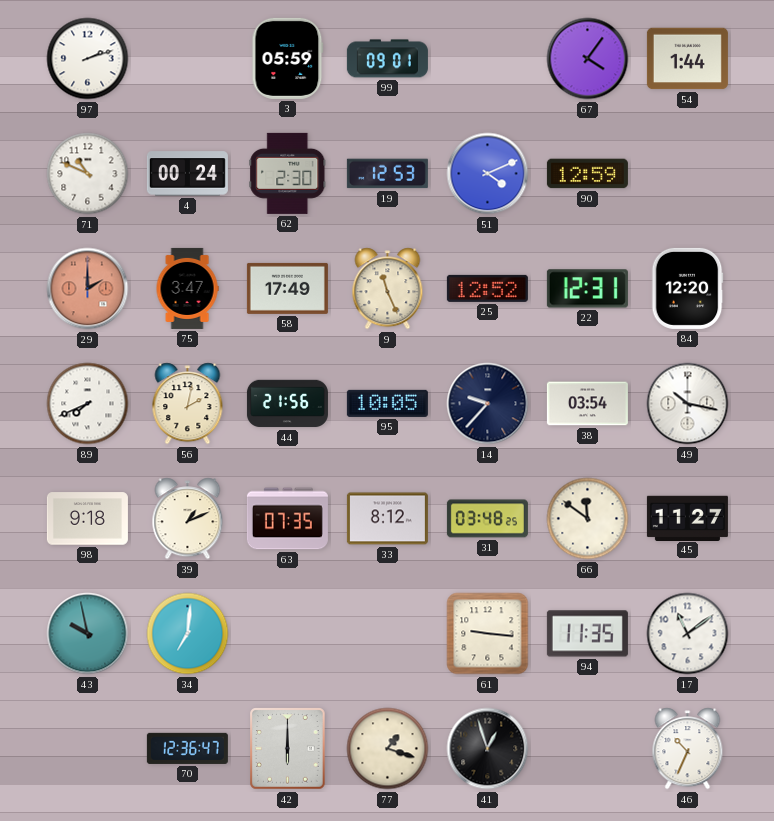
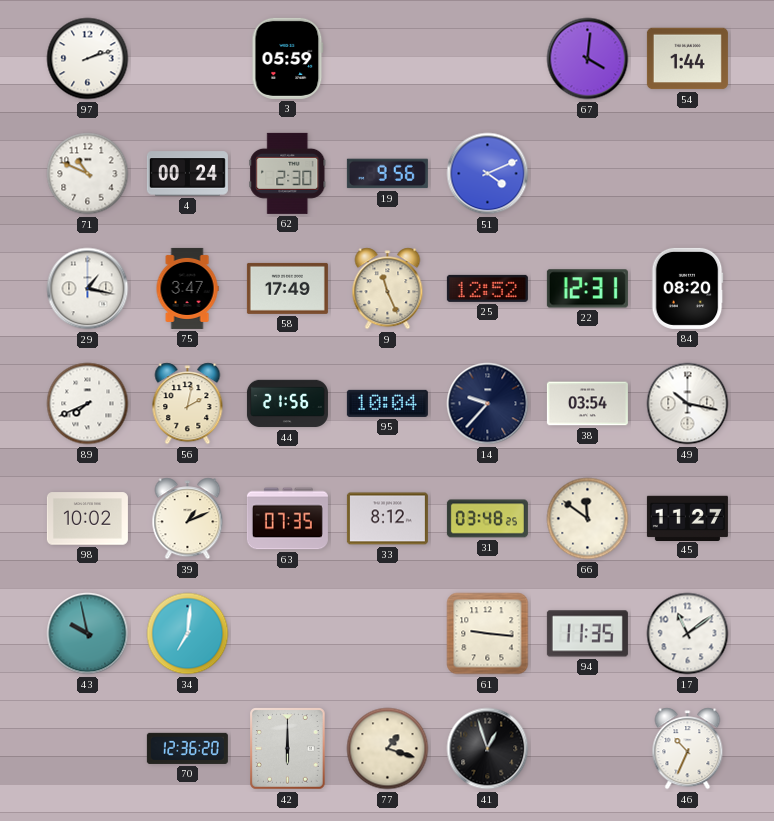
99: 09:01 -> none (387, 59)
67: 4:06 -> 4:01 (588, 59)
19: 12:53 -> 9:56 (387, 174)
90: 12:59 -> none (587, 174)
29: 2:00 -> 1:17 (88, 289)
29 dial: salmon -> white (88, 289)
84: 12:20 -> 08:20 (687, 288)
95: 10:05 -> 10:04 (387, 403)
98: 9:18 -> 10:02 (87, 519)
70: 12:36:47 -> 12:36:20 (187, 748)
